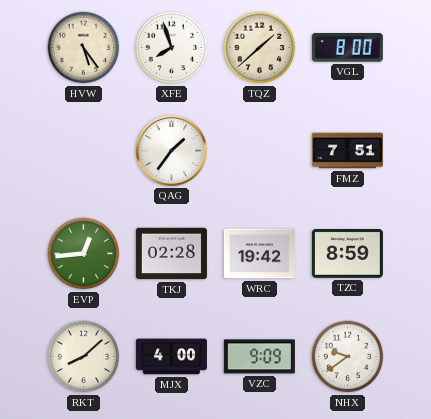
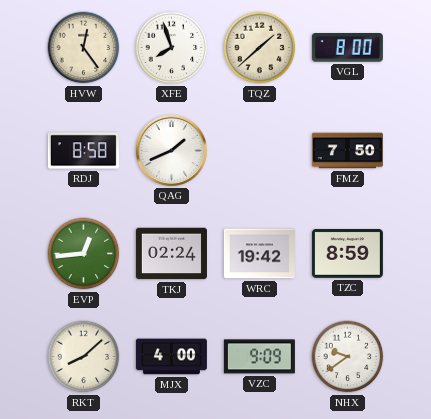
HVW: 5:24 -> 12:24 (84, 48)
RDJ: none -> 8:58 (83, 151)
QAG: 1:36 -> 1:41 (171, 150)
FMZ: 7:51 -> 7:50 (347, 151)
TKJ: 02:28 -> 02:24 (171, 254)
